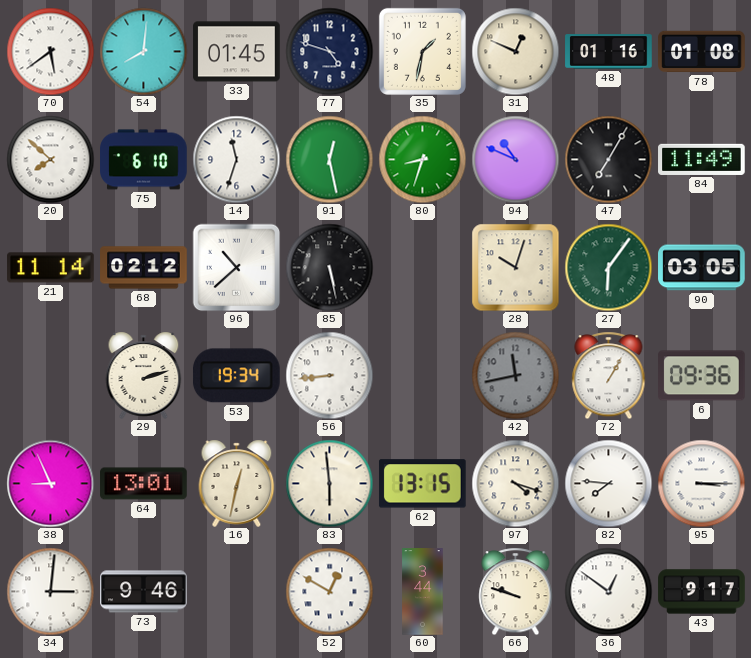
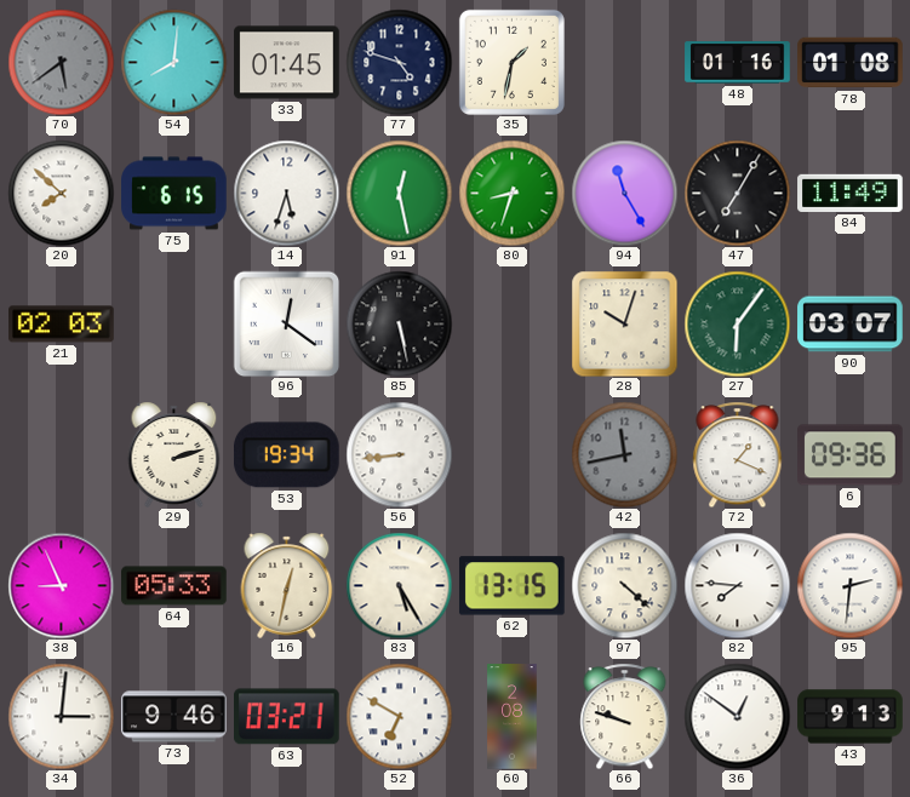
70 dial: white -> grey (61, 62)
31: 12:49 -> none (515, 51)
75: 6:10 -> 6:15 (174, 194)
14: 11:33 -> 5:33 (286, 193)
94: 10:49 -> 11:25 (624, 193)
21: 11:14 -> 02:03 (62, 325)
68: 02:12 -> none (144, 268)
96: 10:38 -> 12:21 (286, 323)
90: 03:05 -> 03:07 (851, 325)
72: 1:05 -> 1:19 (738, 454)
64: 13:01 -> 05:33 (174, 586)
83: 5:59 -> 5:25 (399, 585)
97: 4:18 -> 4:22 (624, 585)
95: 3:15 -> 2:31 (849, 585)
63: none -> 03:21 (287, 717)
52: 12:50 -> 6:50 (399, 716)
60: 3:44 -> 2:08 (513, 717)
43: 9:17 -> 9:13 (851, 717)
